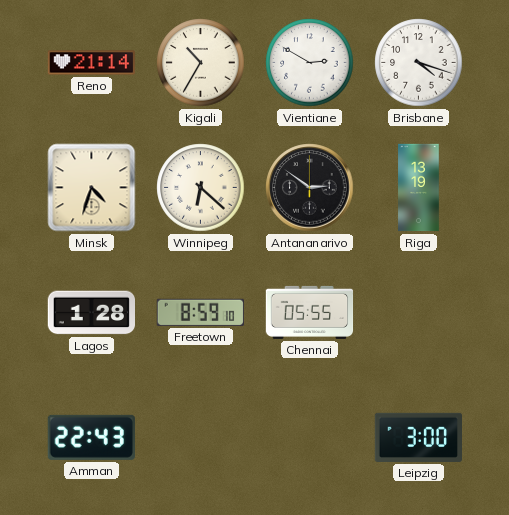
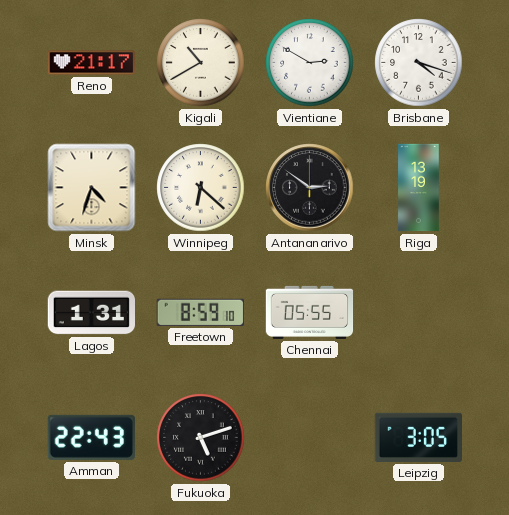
Reno: 21:14 -> 21:17 (91, 63)
Kigali: 10:35 -> 10:40 (201, 63)
Lagos: 1:28 -> 1:31 (91, 313)
Fukuoka: none -> 5:12 (201, 438)
Leipzig: 3:00 -> 3:05 (418, 437)
